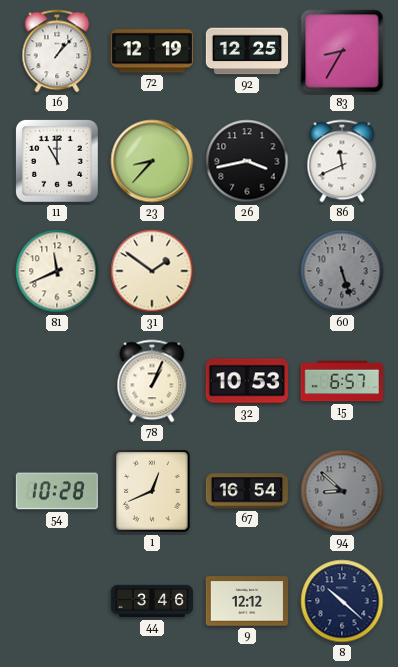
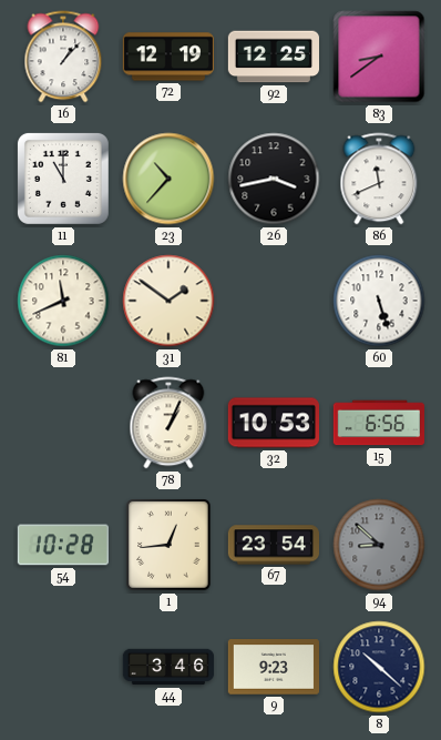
83: 8:35 -> 8:39 (379, 57)
23: 8:37 -> 10:37 (168, 179)
60 dial: grey -> white (379, 301)
15: 6:57 -> 6:56 (378, 423)
1: 12:41 -> 12:44 (168, 545)
67: 16:54 -> 23:54 (273, 545)
9: 12:12 -> 9:23 (273, 667)
